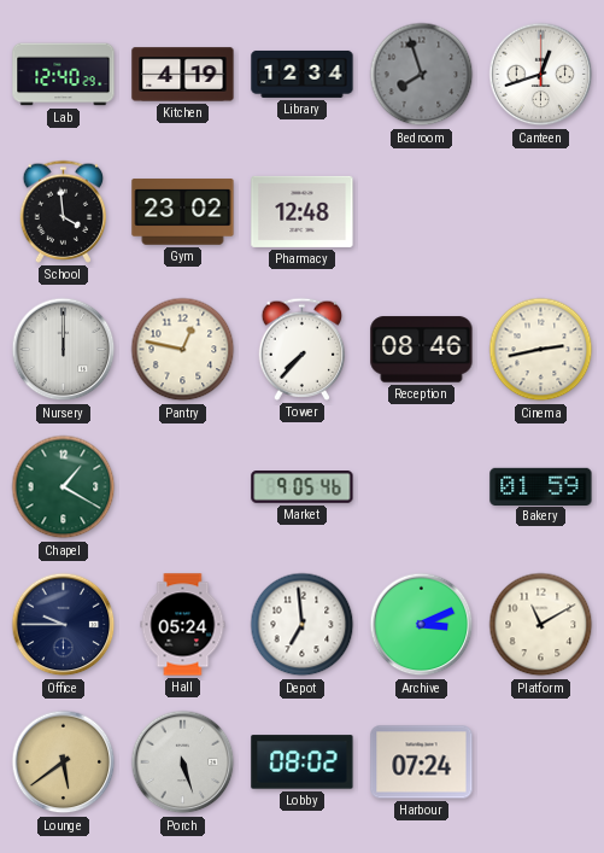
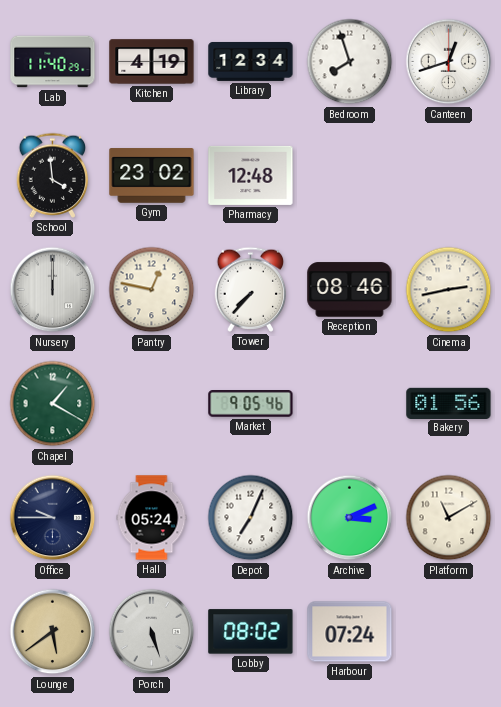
Lab: 12:40 -> 11:40 (53, 62)
Bedroom dial: grey -> white (350, 62)
Bakery: 01:59 -> 01:56 (449, 403)
Depot: 6:59 -> 7:04 (251, 518)
